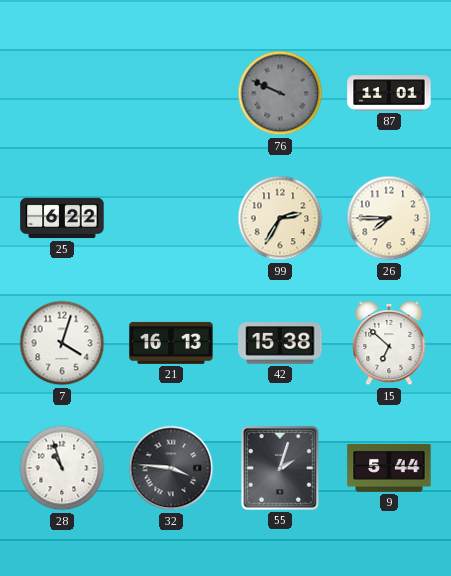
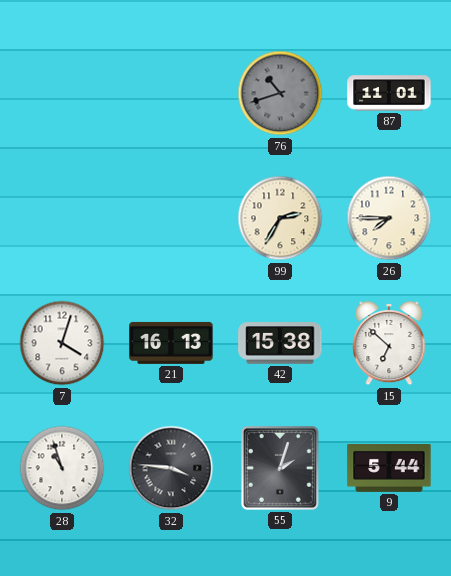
76: 9:49 -> 10:42 (280, 93)
25: 6:22 -> none (62, 218)
